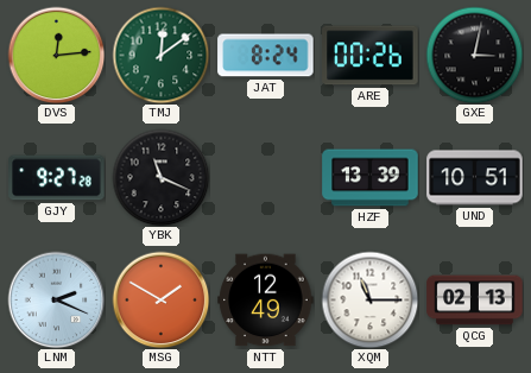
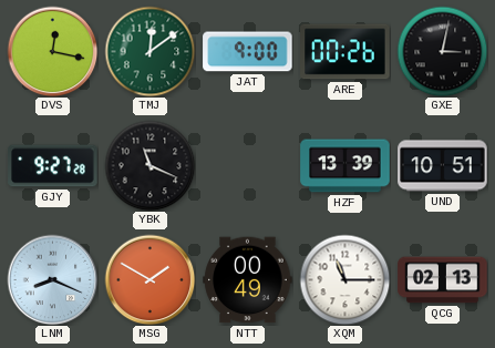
DVS: 12:14 -> 12:17 (52, 51)
JAT: 8:24 -> 9:00 (248, 52)
LNM: 2:19 -> 8:19 (52, 279)
NTT: 12:49 -> 00:49 (248, 280)
